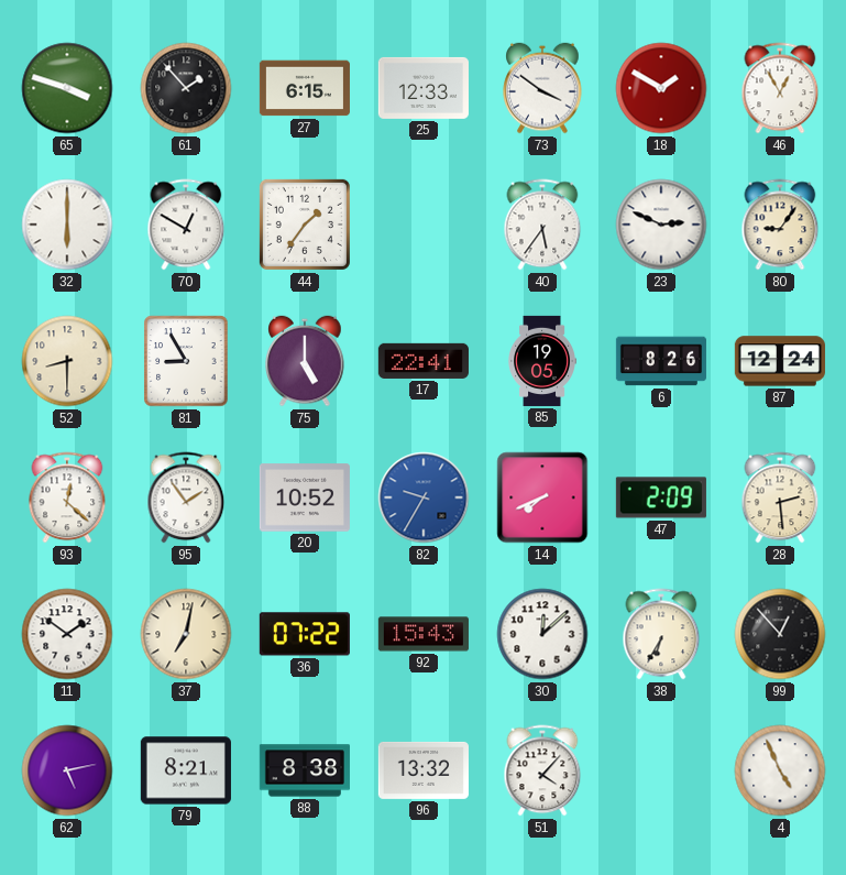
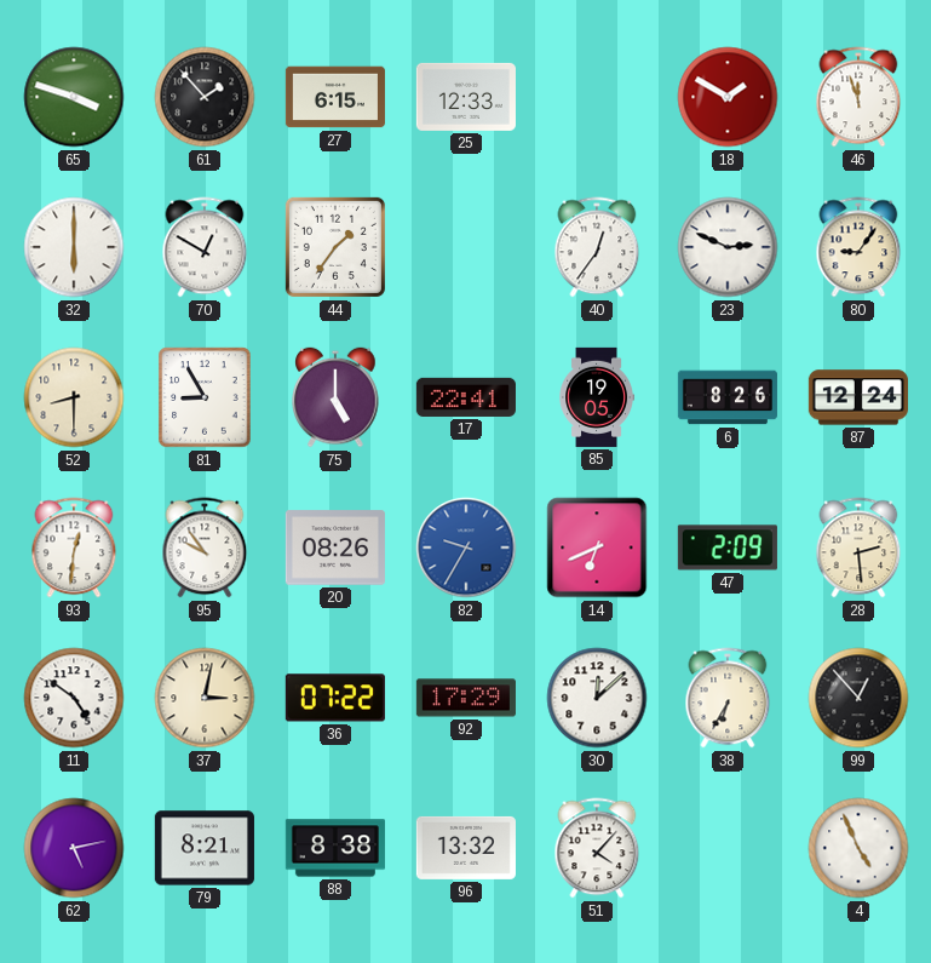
73: 3:51 -> none (542, 88)
46: 12:55 -> 11:57 (858, 97)
40: 5:36 -> 12:36 (597, 247)
93: 12:22 -> 12:31 (74, 548)
95: 1:54 -> 9:54 (205, 548)
20: 10:52 -> 08:26 (335, 548)
14: 7:41 -> 6:41 (597, 548)
11: 1:51 -> 4:51 (74, 698)
37: 7:02 -> 3:02 (205, 698)
92: 15:43 -> 17:29 (466, 698)
